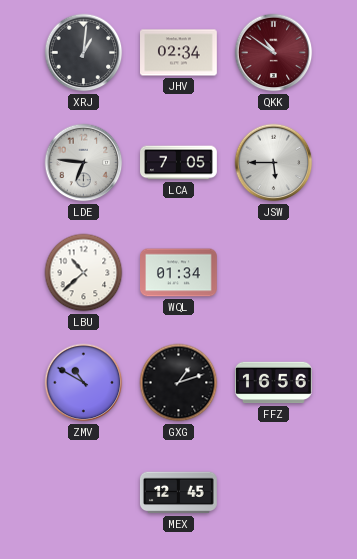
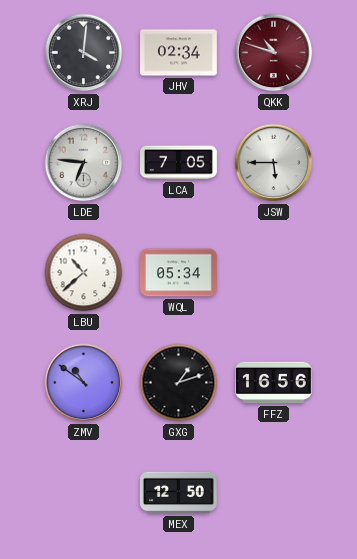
XRJ: 1:01 -> 4:01 (84, 53)
QKK: 10:51 -> 10:48 (274, 53)
WQL: 01:34 -> 05:34 (179, 273)
ZMV: 10:50 -> 10:51 (84, 383)
MEX: 12:45 -> 12:50 (178, 493)
